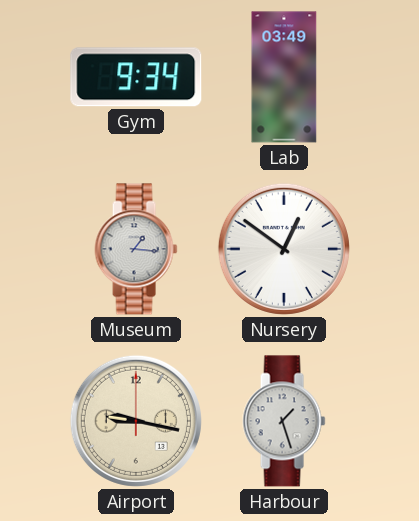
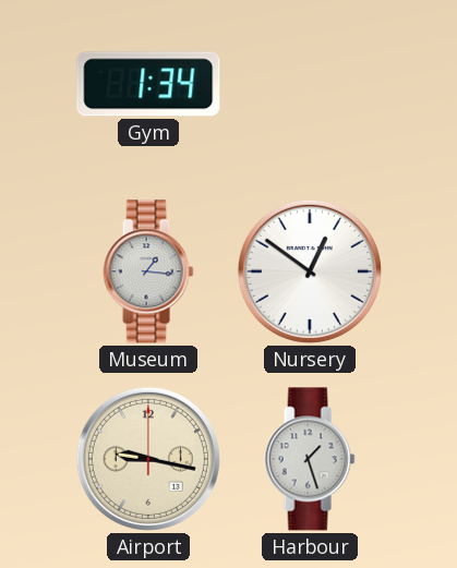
Gym: 9:34 -> 1:34 (148, 84)
Lab: 03:49 -> none (284, 77)
